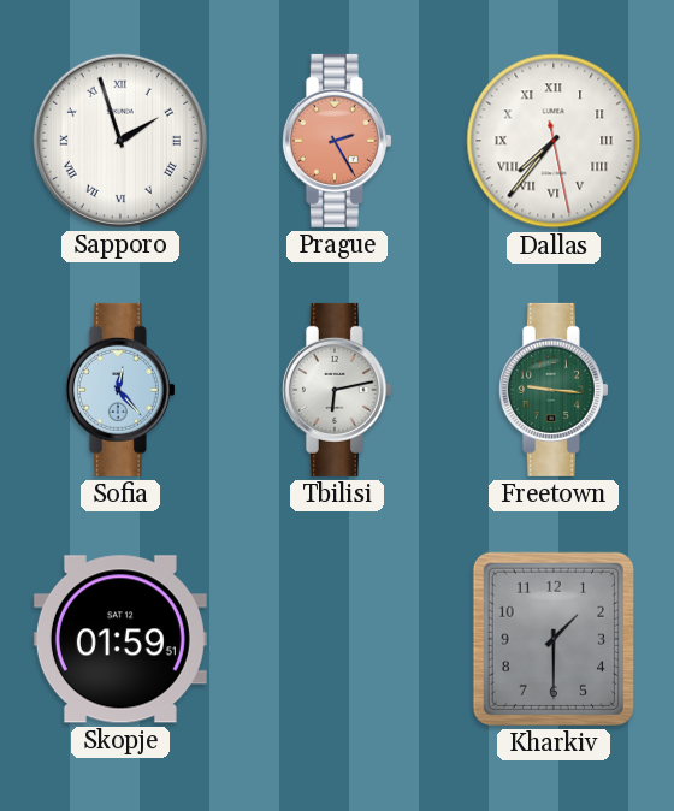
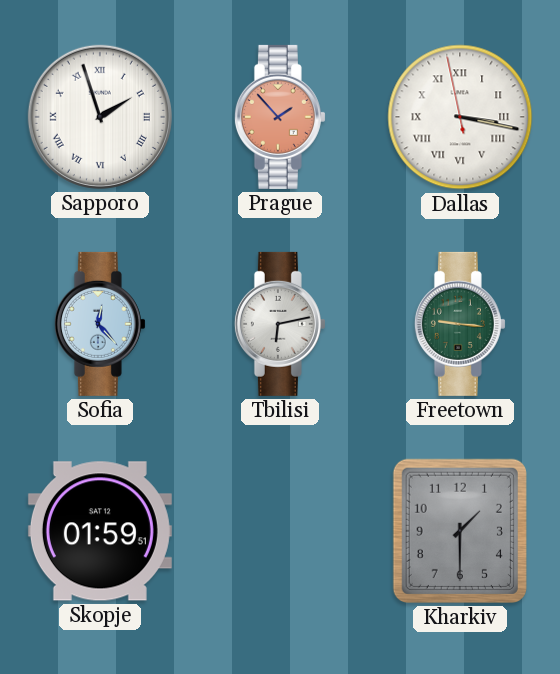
Prague: 2:25 -> 1:53 (280, 117)
Dallas: 7:36 -> 3:16 (460, 117)
